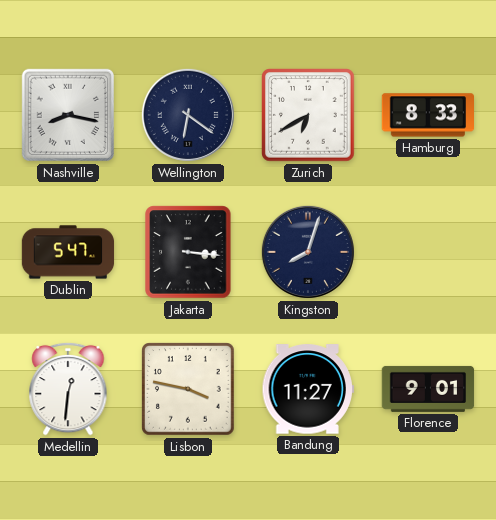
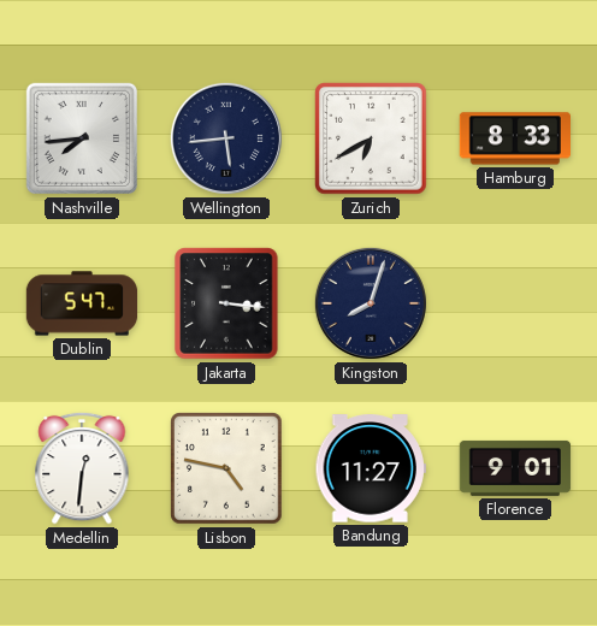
Nashville: 8:17 -> 7:44 (82, 138)
Wellington: 6:21 -> 5:44 (226, 138)
Lisbon: 3:47 -> 4:47 (226, 468)
